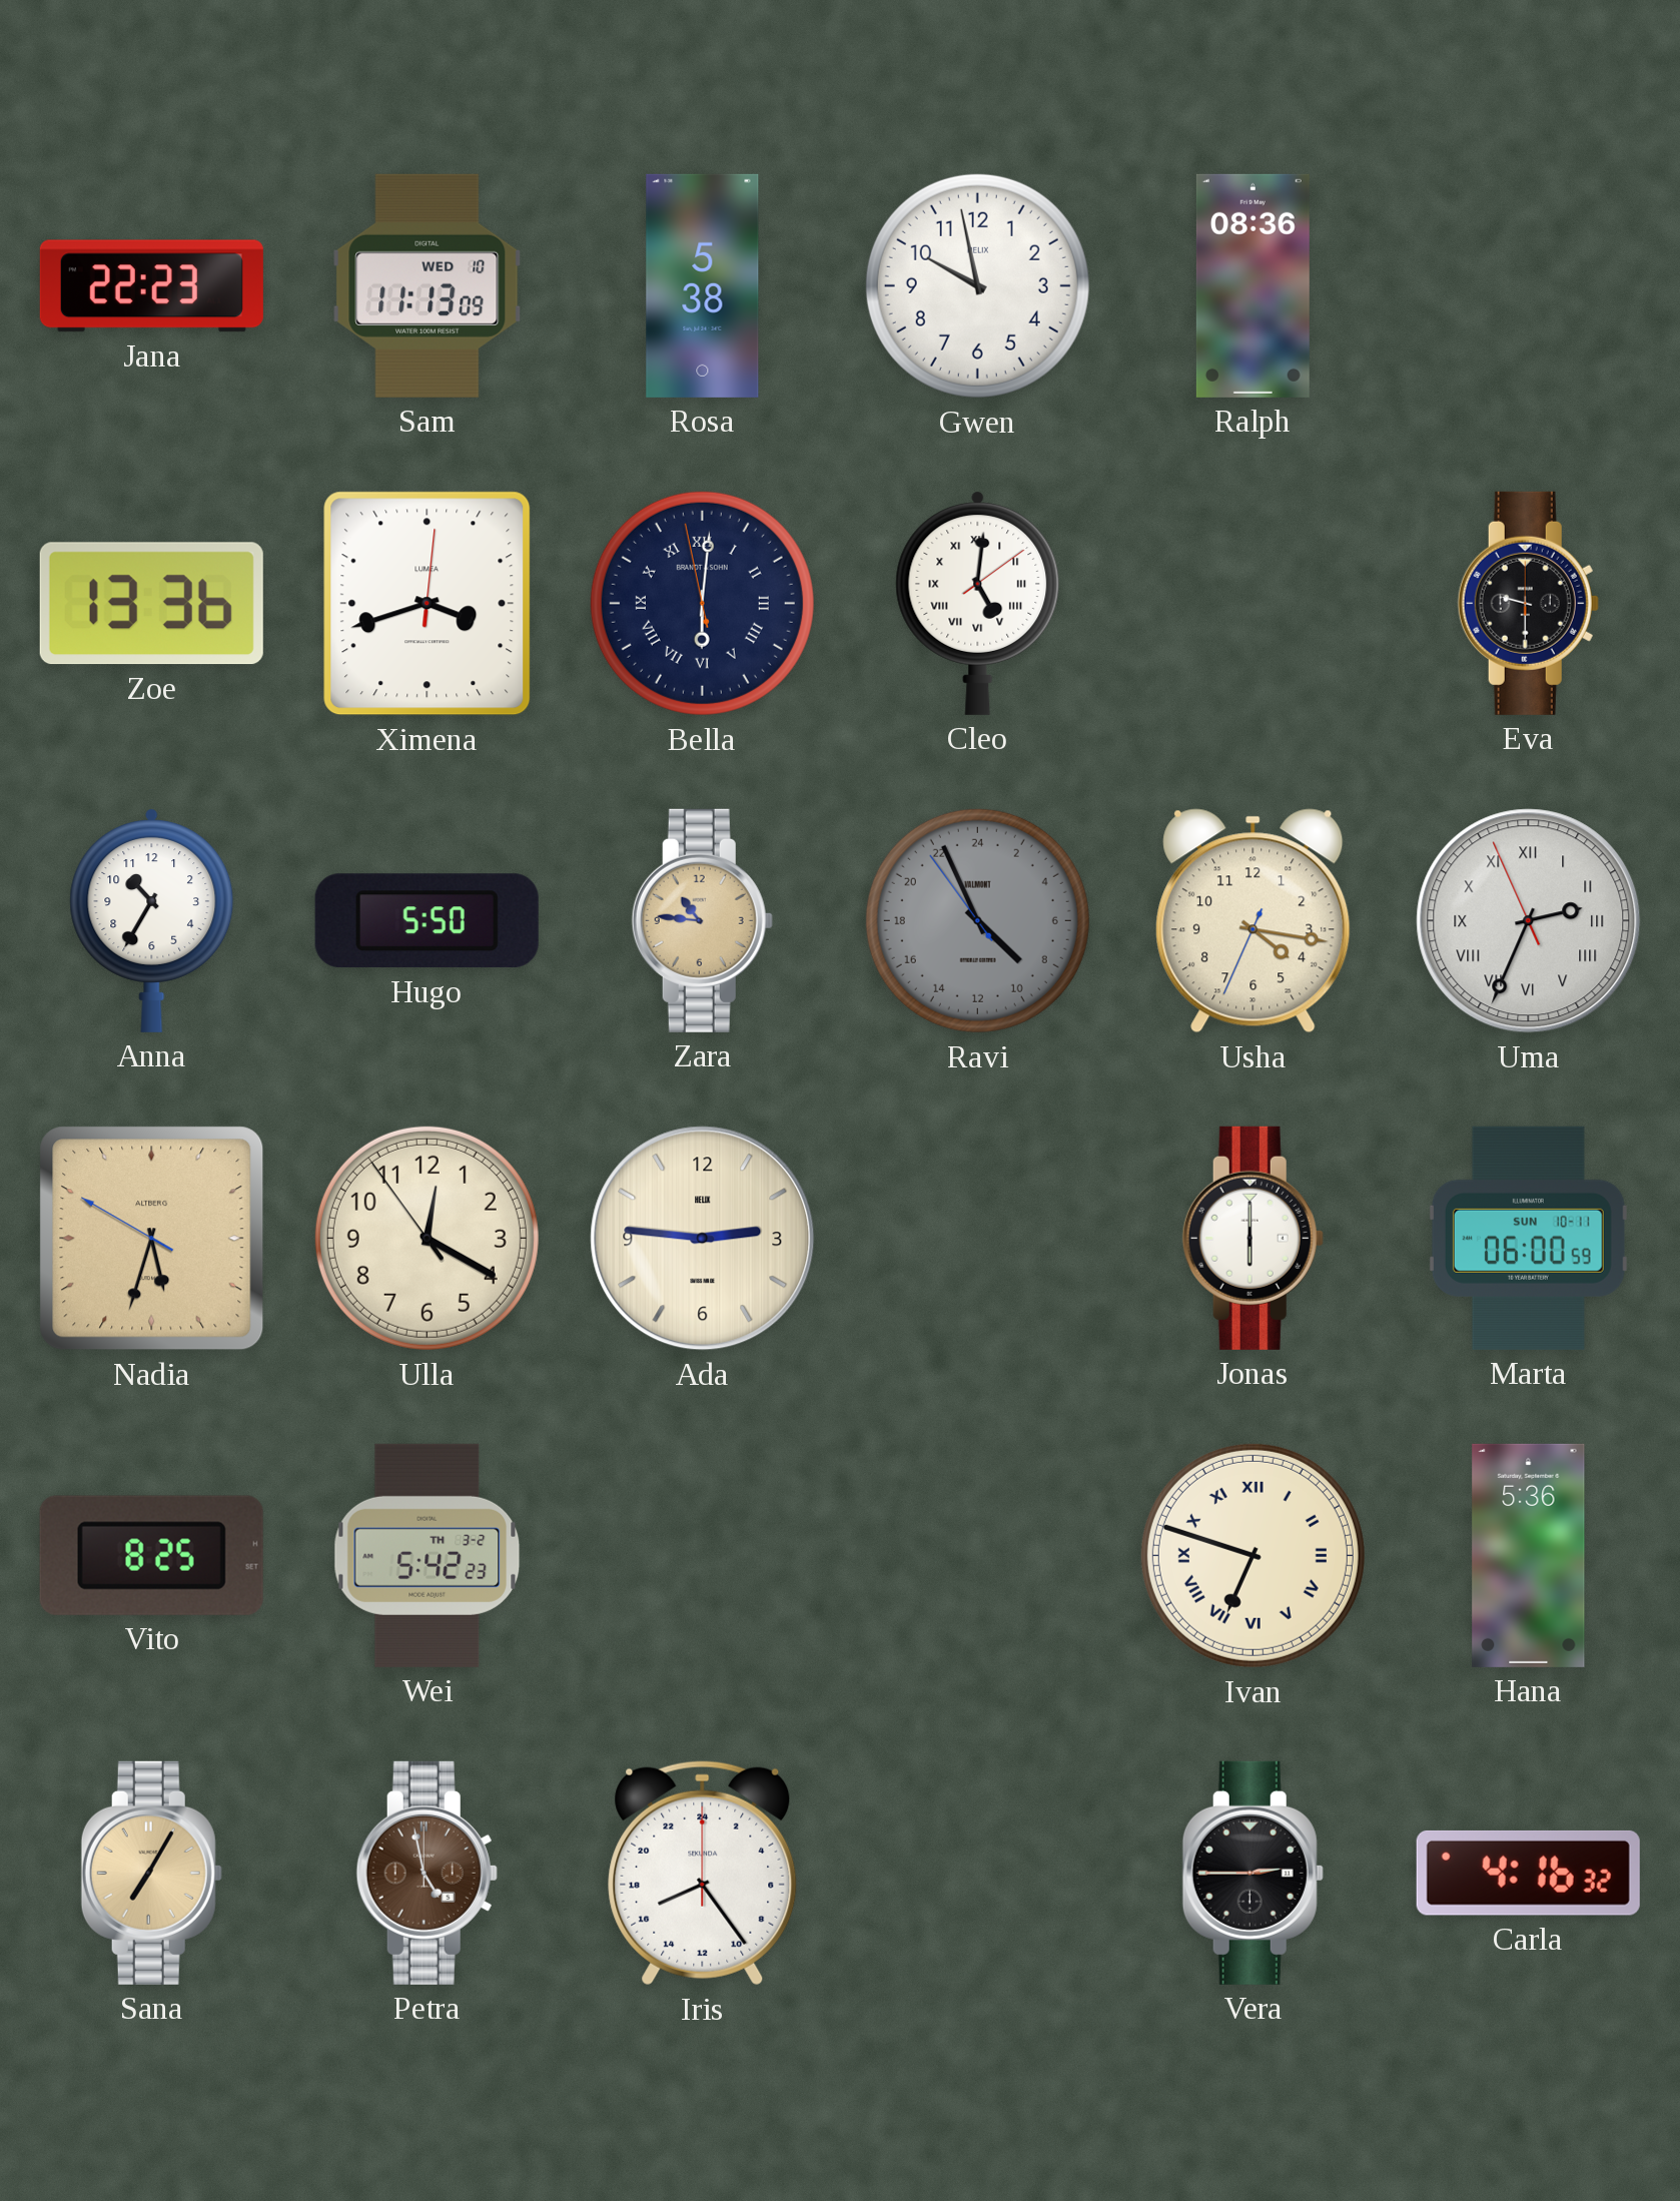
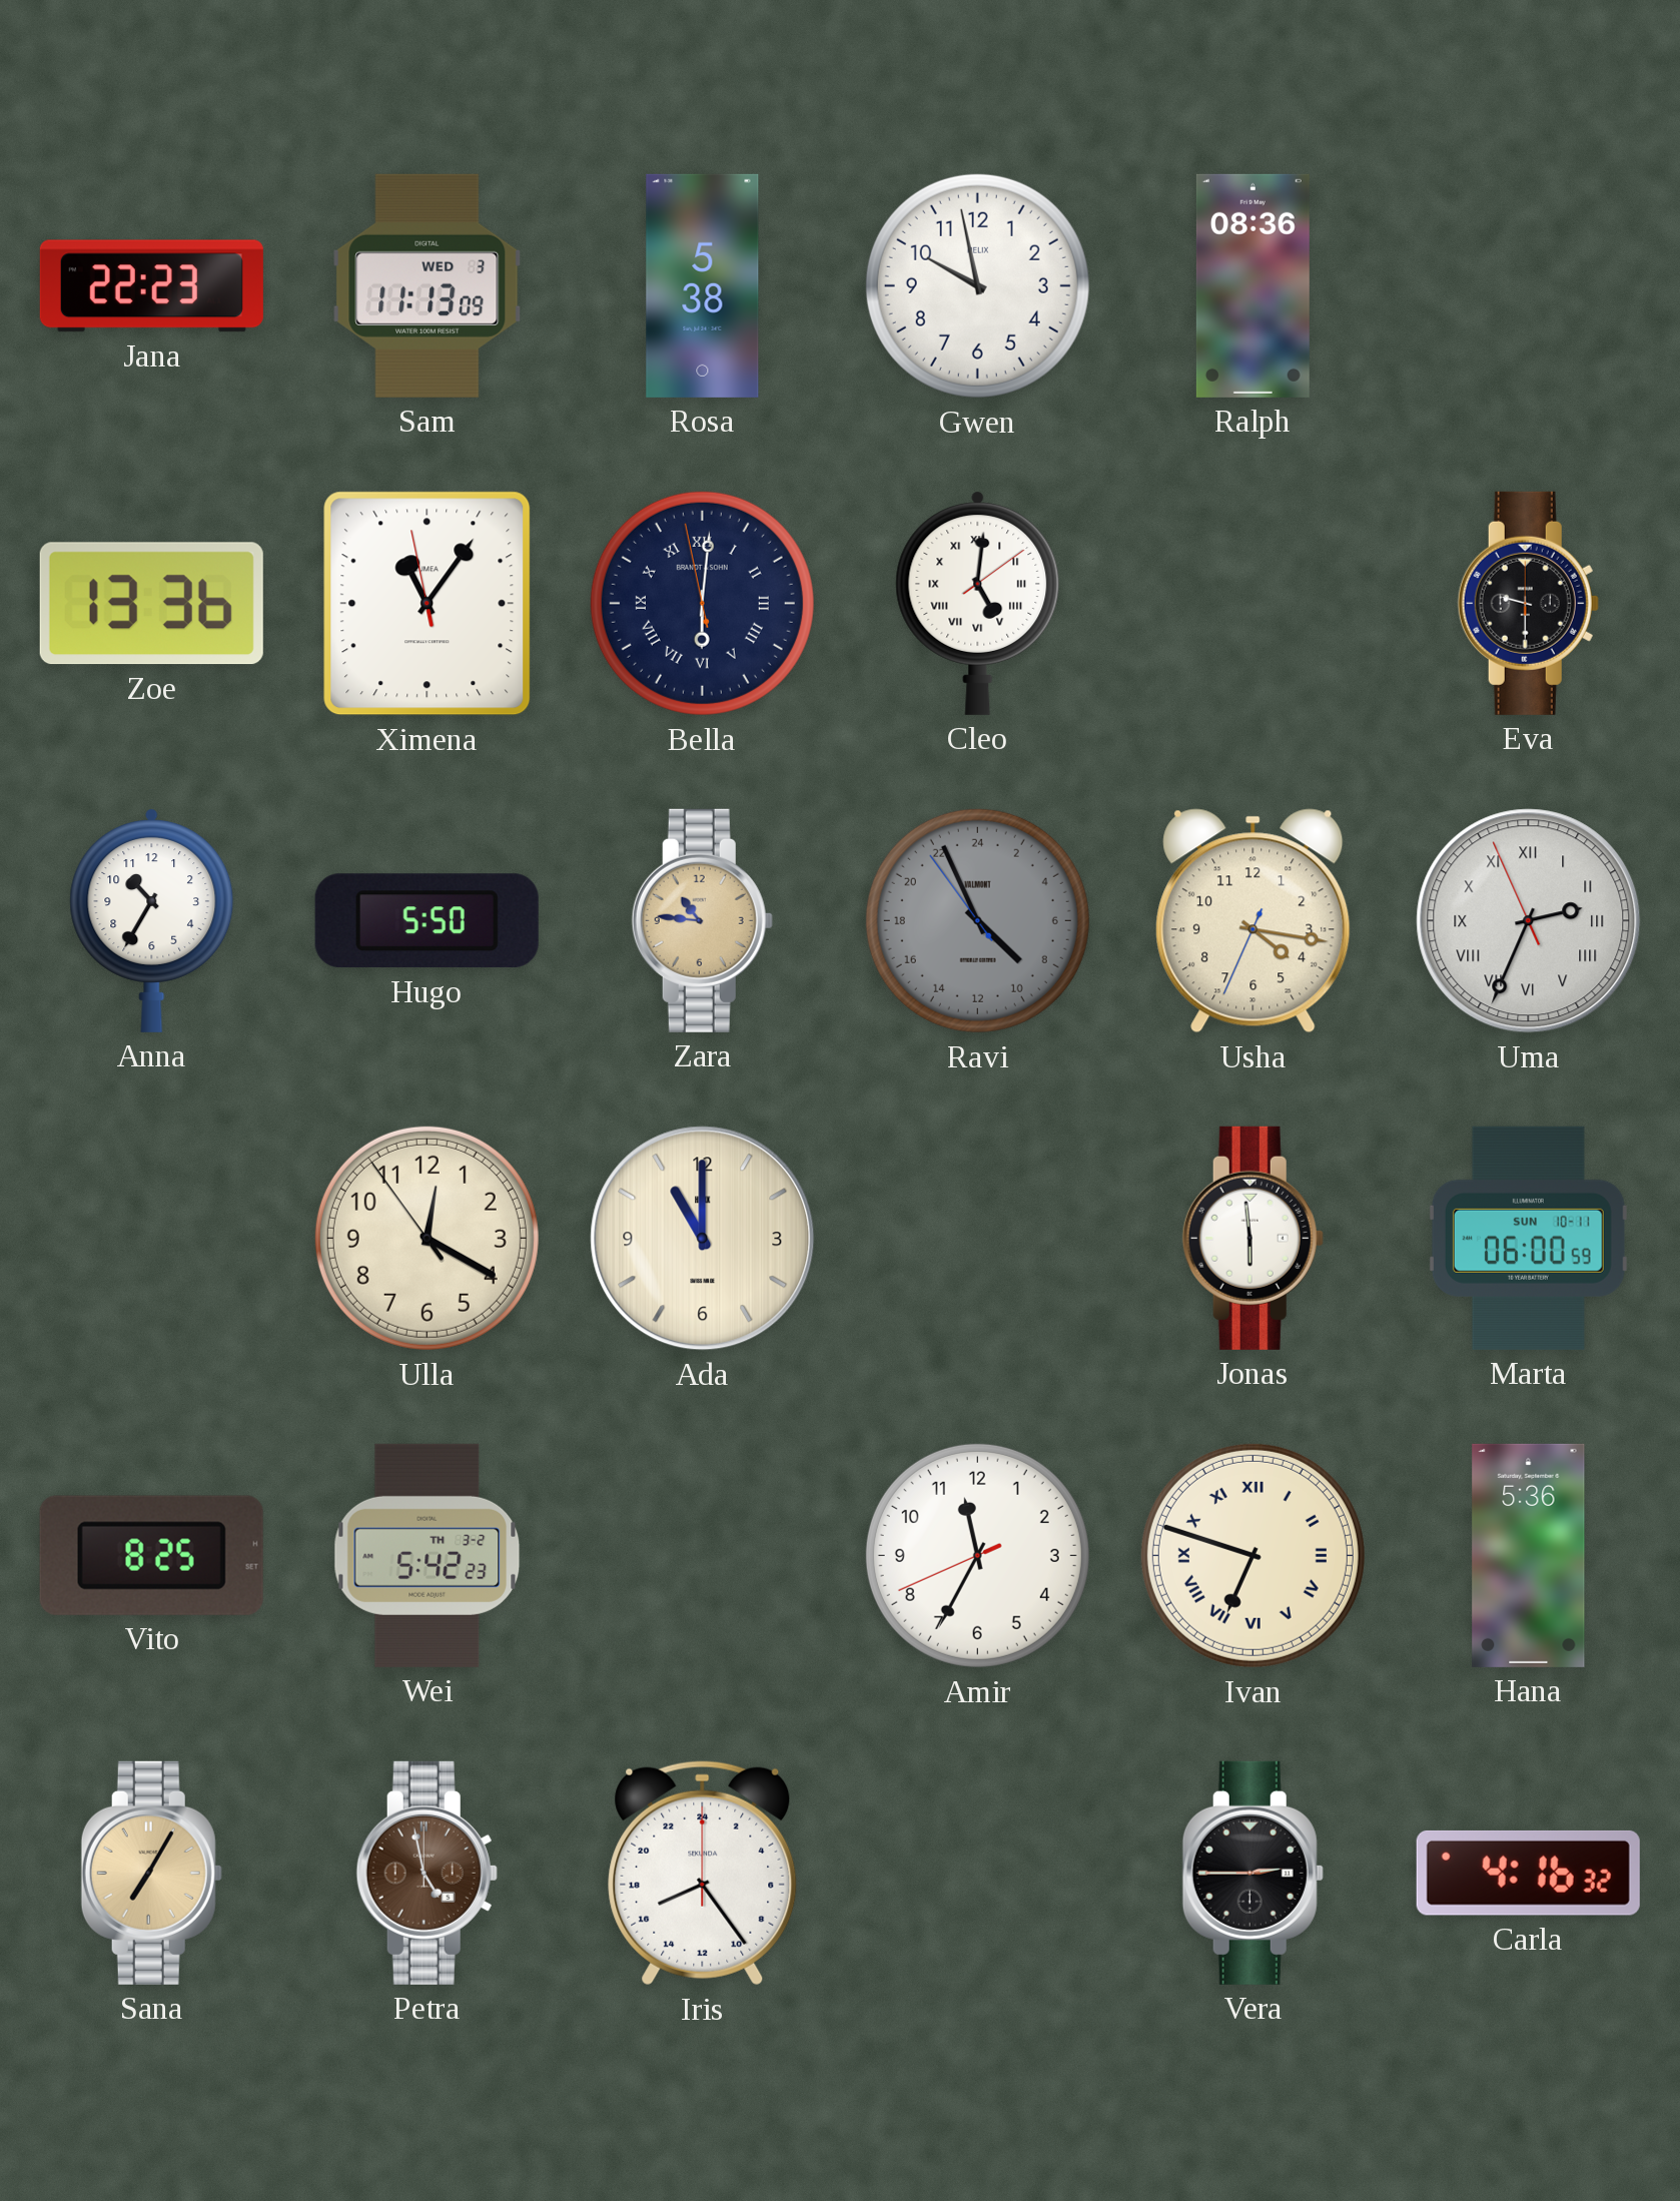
Sam date: WED 10 -> WED 3 (428, 285)
Ximena: 3:42 -> 11:05 (428, 604)
Nadia: 5:32 -> none (152, 1239)
Ada: 2:46 -> 11:00 (703, 1239)
Jonas: 6:00 -> 5:59 (1252, 1238)
Amir: none -> 11:34 (977, 1555)
